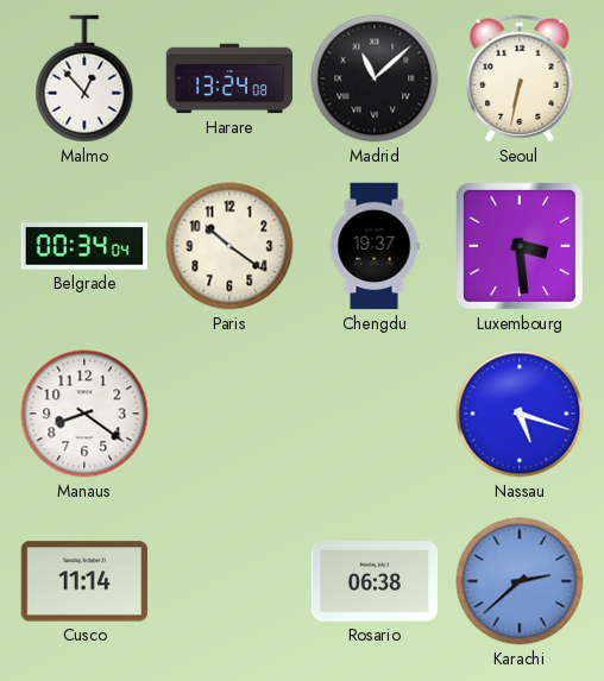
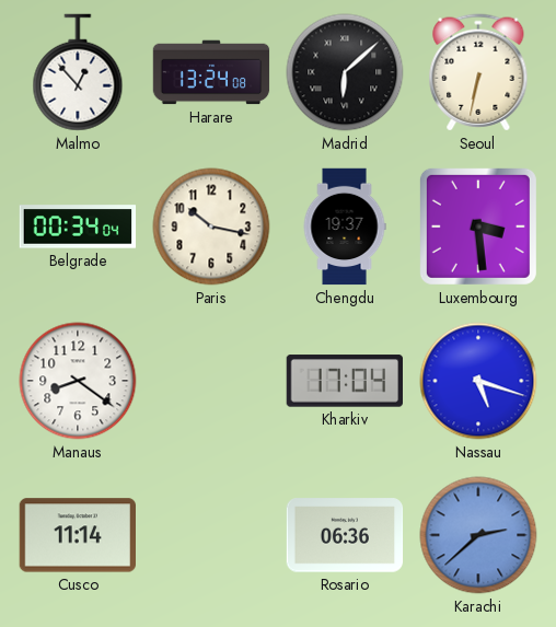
Madrid: 11:08 -> 6:08 (345, 72)
Paris: 10:21 -> 10:17 (211, 227)
Kharkiv: none -> 17:04 (344, 381)
Rosario: 06:38 -> 06:36 (345, 535)
